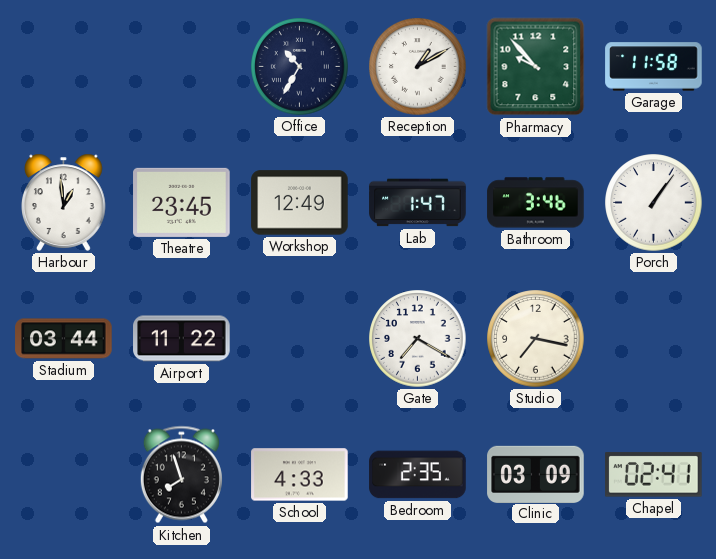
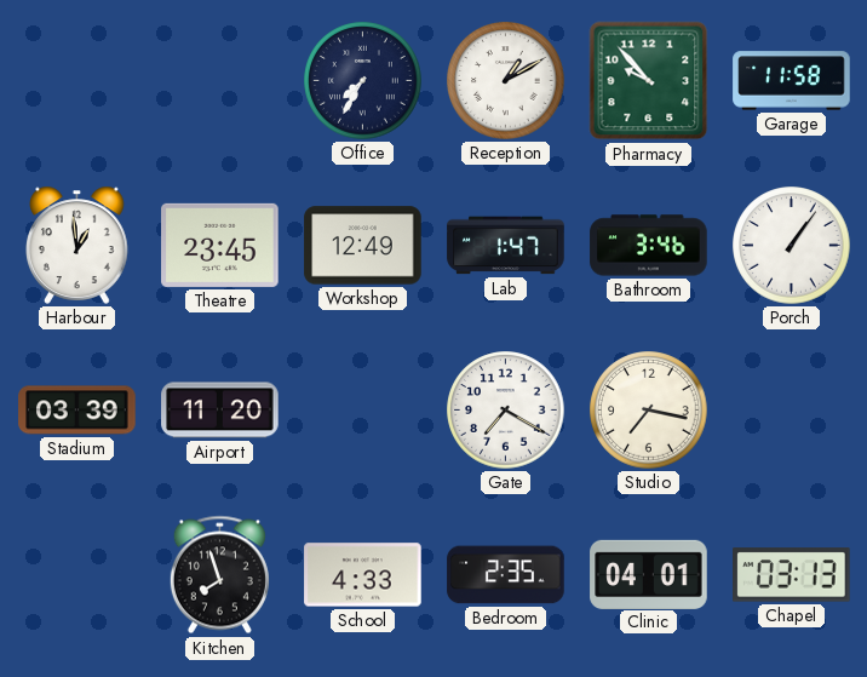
Office: 10:35 -> 7:35 (363, 81)
Stadium: 03:44 -> 03:39 (77, 411)
Airport: 11:22 -> 11:20 (220, 411)
Clinic: 03:09 -> 04:01 (649, 574)
Chapel: 02:41 -> 03:13 (792, 575)
